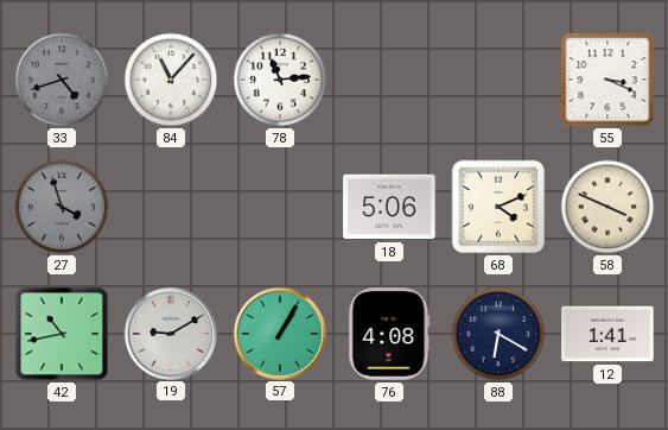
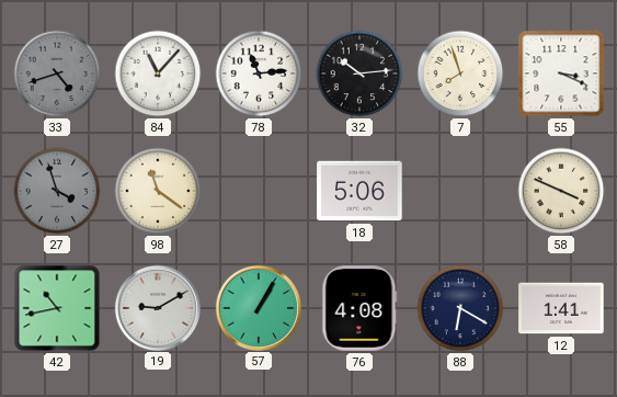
32: none -> 10:14 (359, 73)
7: none -> 7:57 (460, 73)
98: none -> 11:21 (158, 191)
68: 4:11 -> none (498, 207)
